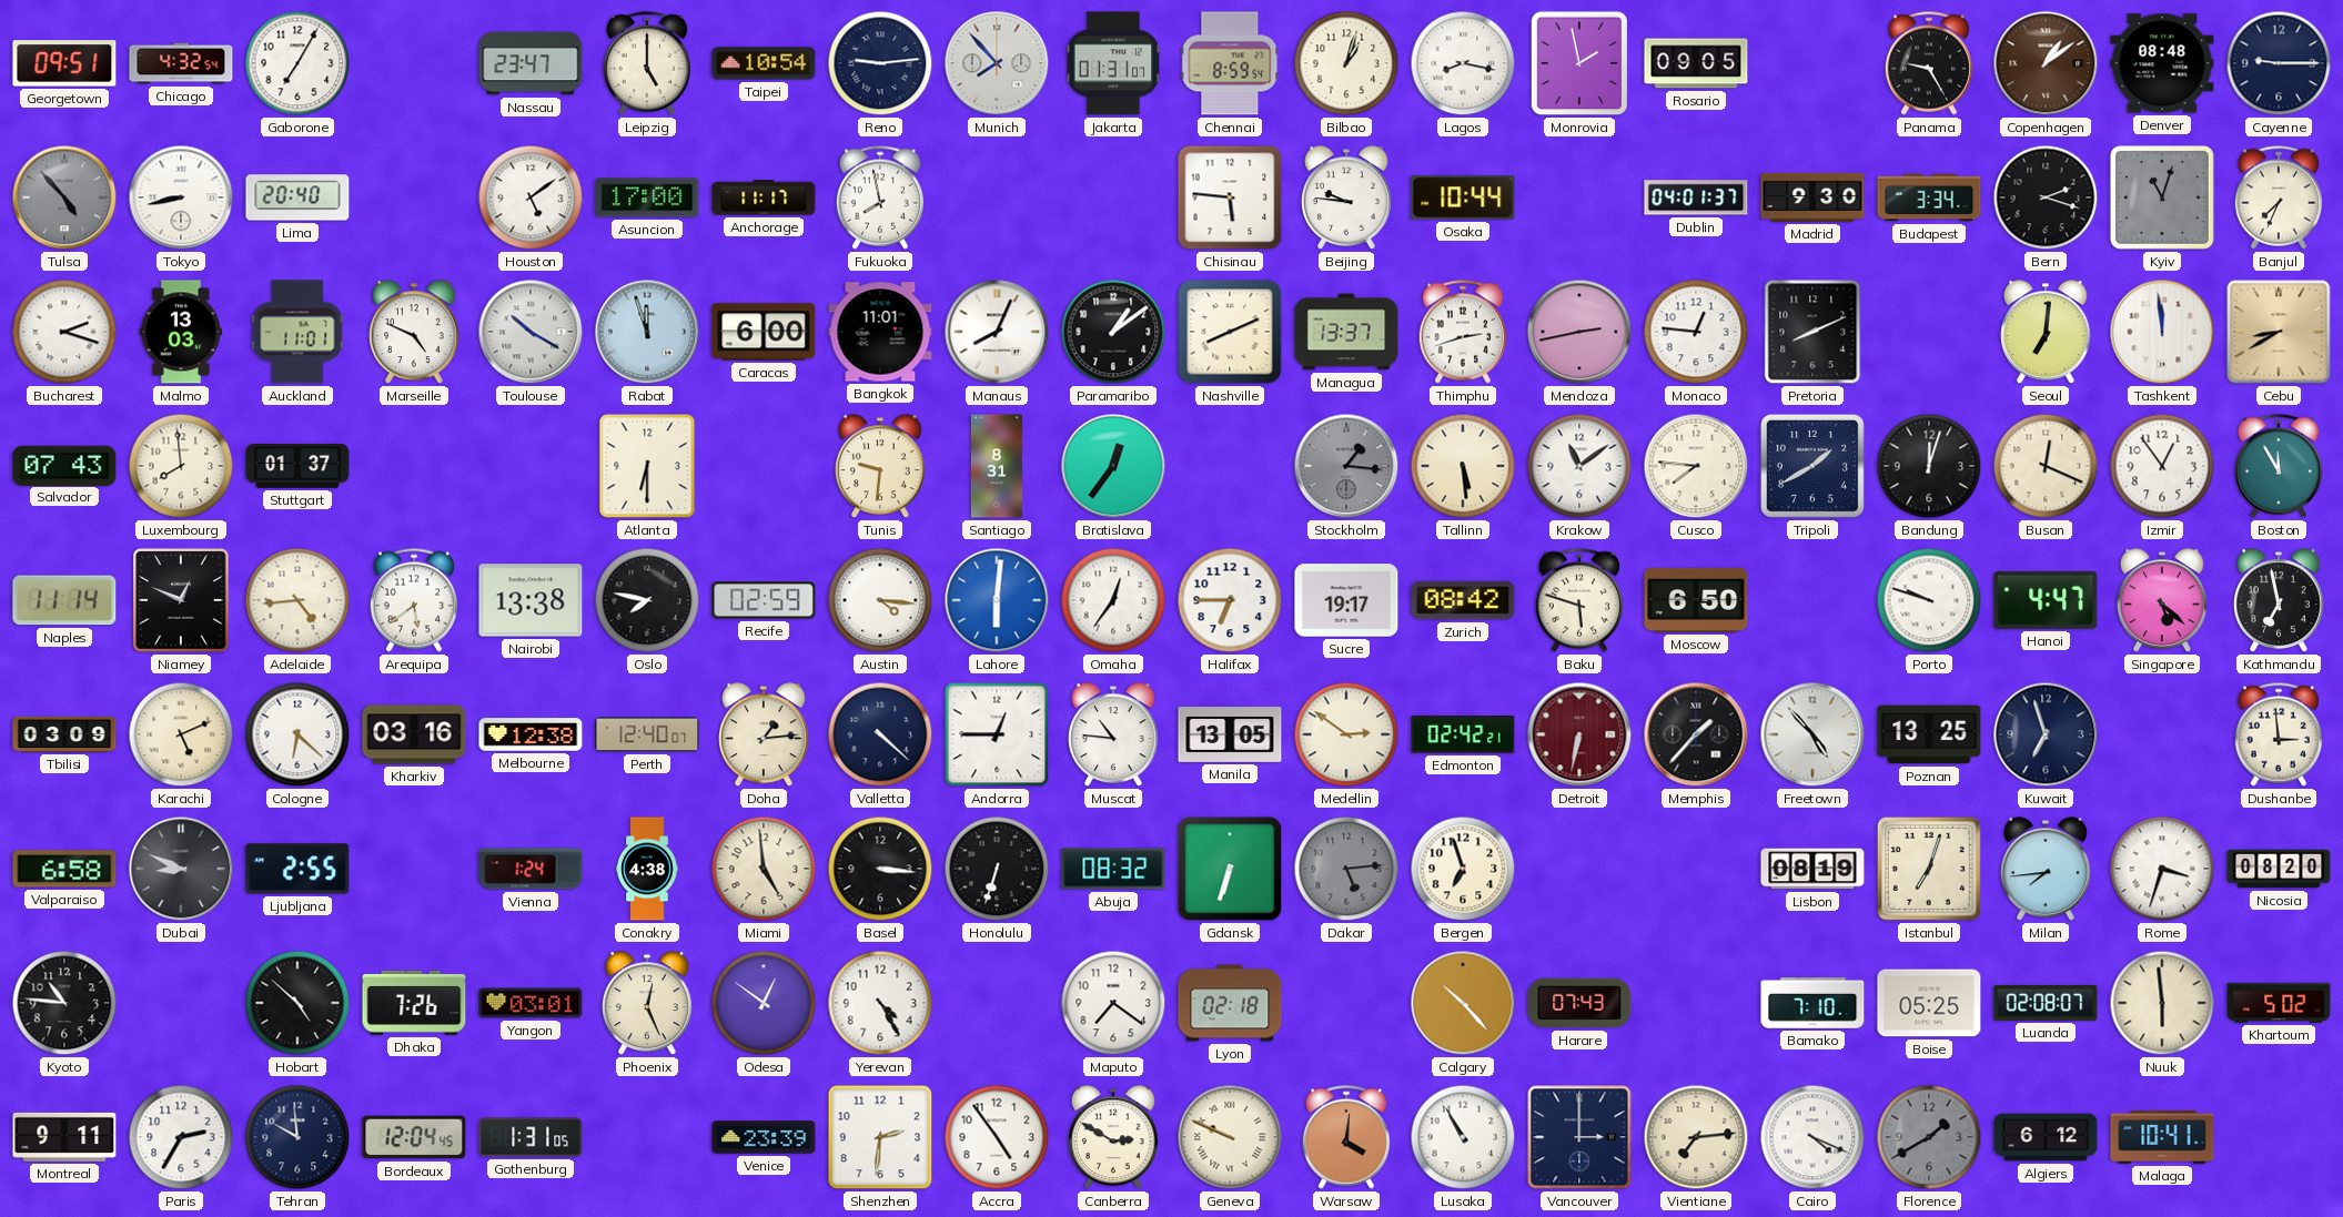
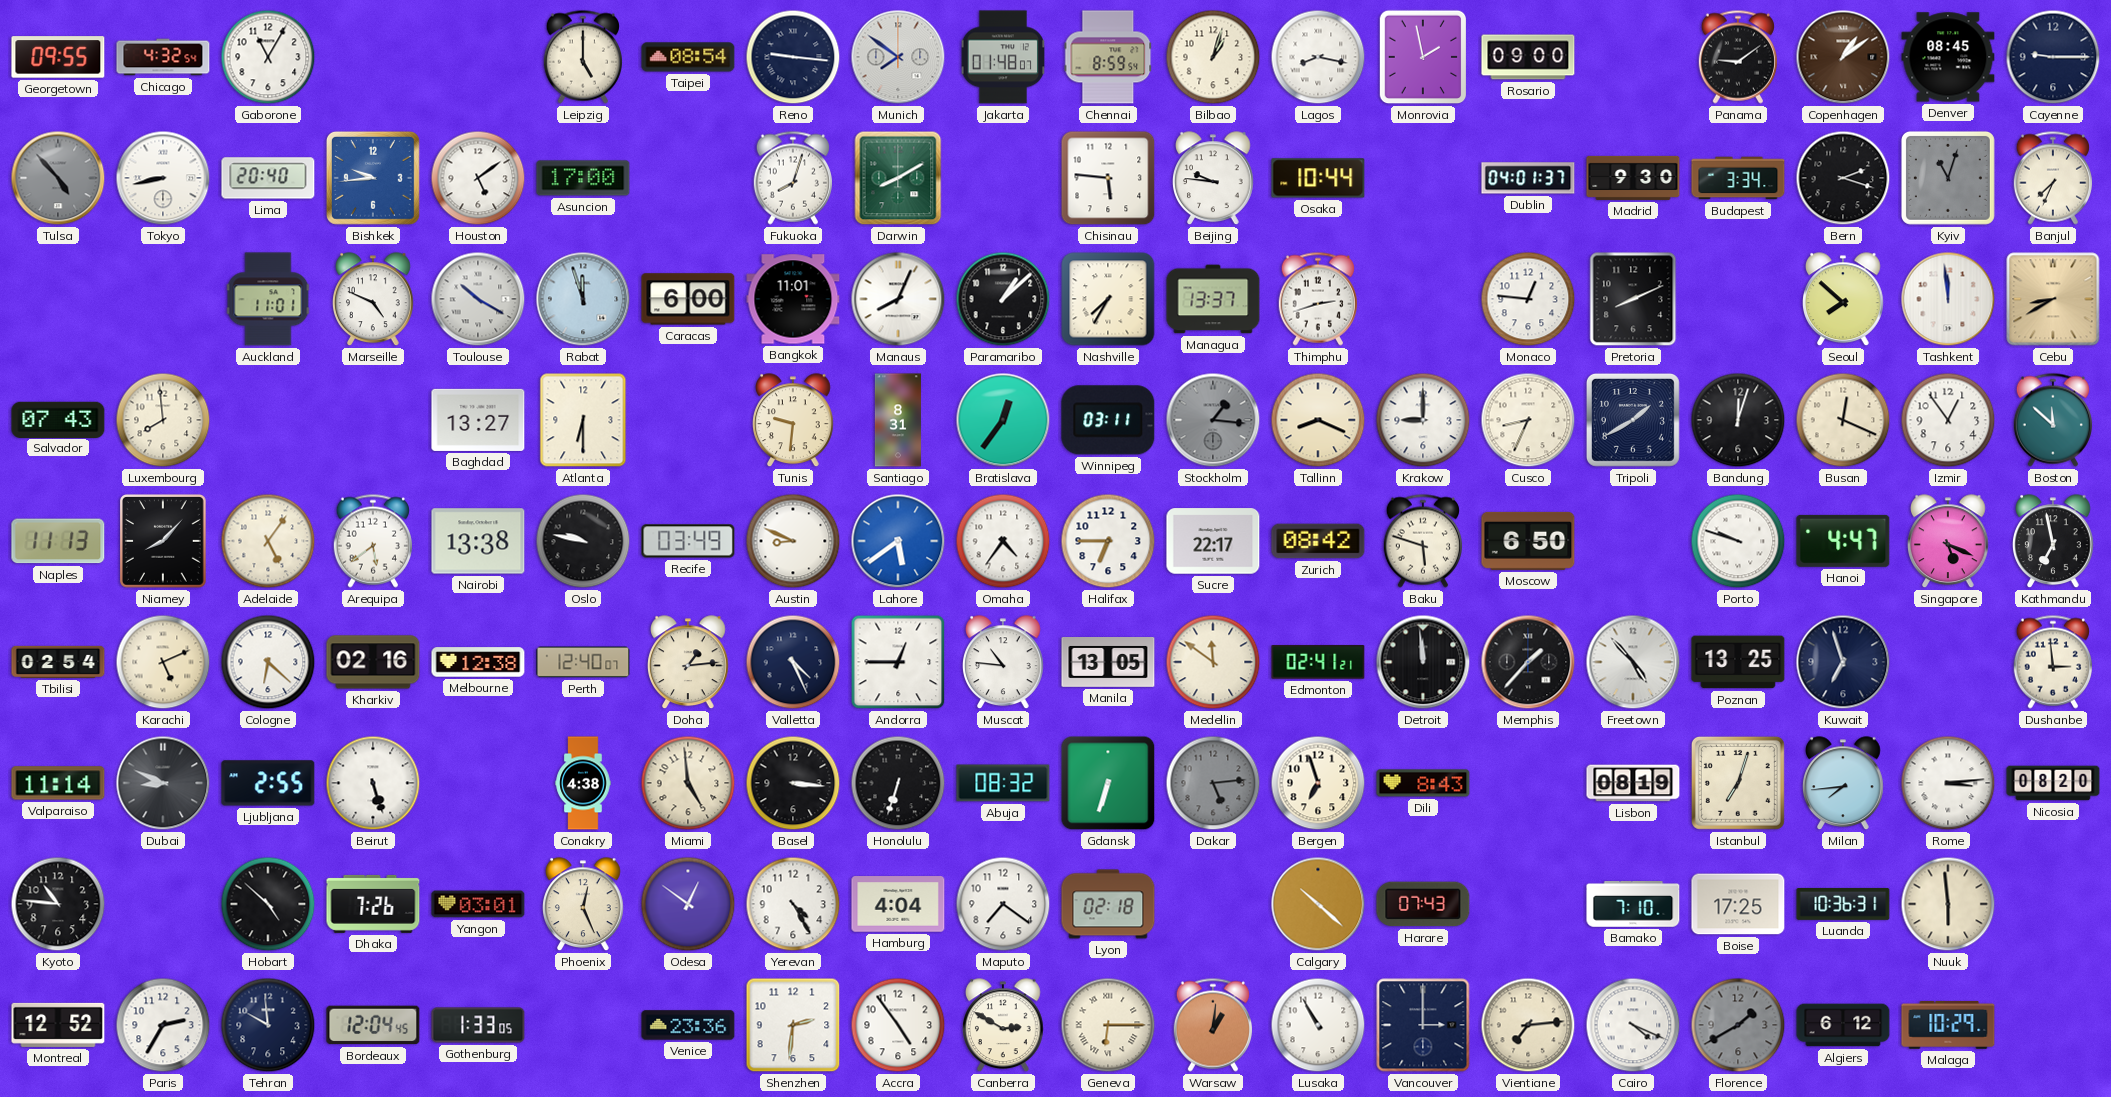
Georgetown: 09:51 -> 09:55 (58, 57)
Gaborone: 7:05 -> 11:05 (268, 57)
Nassau: 23:47 -> none (531, 63)
Taipei: 10:54 -> 08:54 (688, 57)
Reno: 9:14 -> 9:16 (793, 57)
Munich: 7:53 -> 7:51 (898, 57)
Jakarta: 01:31 -> 01:48 (1003, 57)
Rosario: 09:05 -> 09:00 (1528, 57)
Panama: 9:25 -> 9:09 (1737, 57)
Denver: 08:48 -> 08:45 (1948, 57)
Bishkek: none -> 9:44 (373, 178)
Anchorage: 11:17 -> none (764, 197)
Fukuoka: 7:58 -> 8:03 (792, 178)
Darwin: none -> 8:10 (898, 178)
Bucharest: 2:18 -> none (64, 332)
Malmo: 13:03 -> none (181, 332)
Paramaribo: 1:09 -> 1:08 (1003, 299)
Nashville: 8:11 -> 7:35 (1108, 299)
Mendoza: 2:43 -> none (1579, 332)
Seoul: 7:01 -> 7:52 (1844, 300)
Stuttgart: 01:37 -> none (297, 466)
Baghdad: none -> 13:27 (478, 420)
Winnipeg: none -> 03:11 (1108, 420)
Tallinn: 5:29 -> 8:19 (1318, 420)
Krakow: 11:09 -> 9:00 (1423, 420)
Cusco: 7:46 -> 8:34 (1528, 420)
Boston: 11:55 -> 11:52 (2052, 420)
Naples: 11:14 -> 11:13 (58, 541)
Niamey: 12:49 -> 8:07 (164, 542)
Adelaide: 4:44 -> 5:06 (268, 541)
Oslo: 7:47 -> 9:47 (583, 541)
Recife: 02:59 -> 03:49 (688, 541)
Austin: 4:16 -> 8:49 (793, 541)
Lahore: 6:01 -> 5:39 (898, 541)
Omaha: 12:36 -> 4:36 (1003, 541)
Sucre: 19:17 -> 22:17 (1213, 541)
Singapore: 5:22 -> 5:19 (1949, 542)
Tbilisi: 03:09 -> 02:54 (58, 662)
Kharkiv: 03:16 -> 02:16 (373, 662)
Valletta: 4:22 -> 4:26 (793, 662)
Medellin: 2:51 -> 11:51 (1213, 662)
Edmonton: 02:42 -> 02:41 (1318, 662)
Detroit: 6:32 -> 11:59 (1423, 662)
Detroit dial: burgundy -> black (1423, 662)
Valparaiso: 6:58 -> 11:14 (58, 783)
Beirut: none -> 5:27 (373, 783)
Vienna: 1:24 -> none (531, 869)
Dili: none -> 8:43 (1423, 783)
Rome: 3:33 -> 3:14 (1948, 783)
Hamburg: none -> 4:04 (898, 904)
Calgary: 10:23 -> 10:22 (1318, 904)
Boise: 05:25 -> 17:25 (1738, 904)
Luanda: 02:08 -> 10:36 (1843, 904)
Khartoum: 5:02 -> none (2279, 1003)
Montreal: 9:11 -> 12:52 (58, 1025)
Gothenburg: 1:31 -> 1:33 (478, 1025)
Venice: 23:39 -> 23:36 (688, 1025)
Geneva: 9:49 -> 6:15 (1108, 1025)
Warsaw: 4:01 -> 1:01 (1212, 1025)
Malaga: 10:41 -> 10:29 (1948, 1025)
